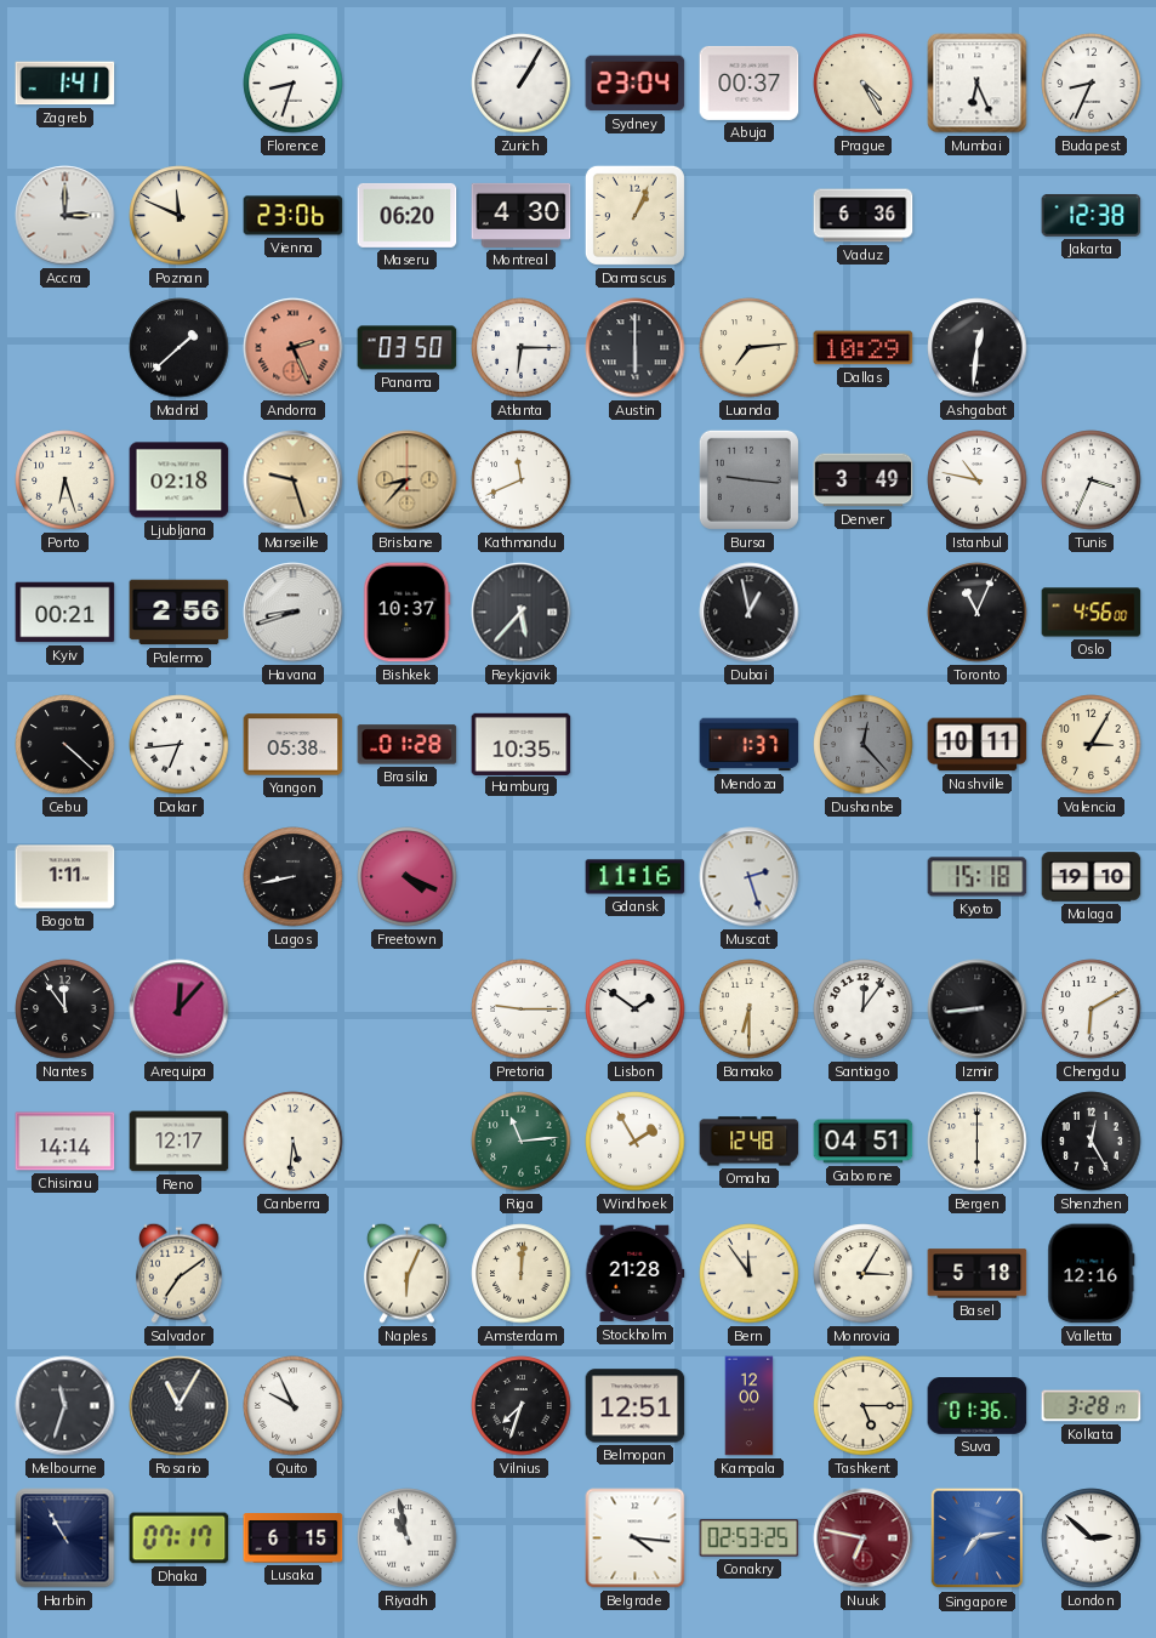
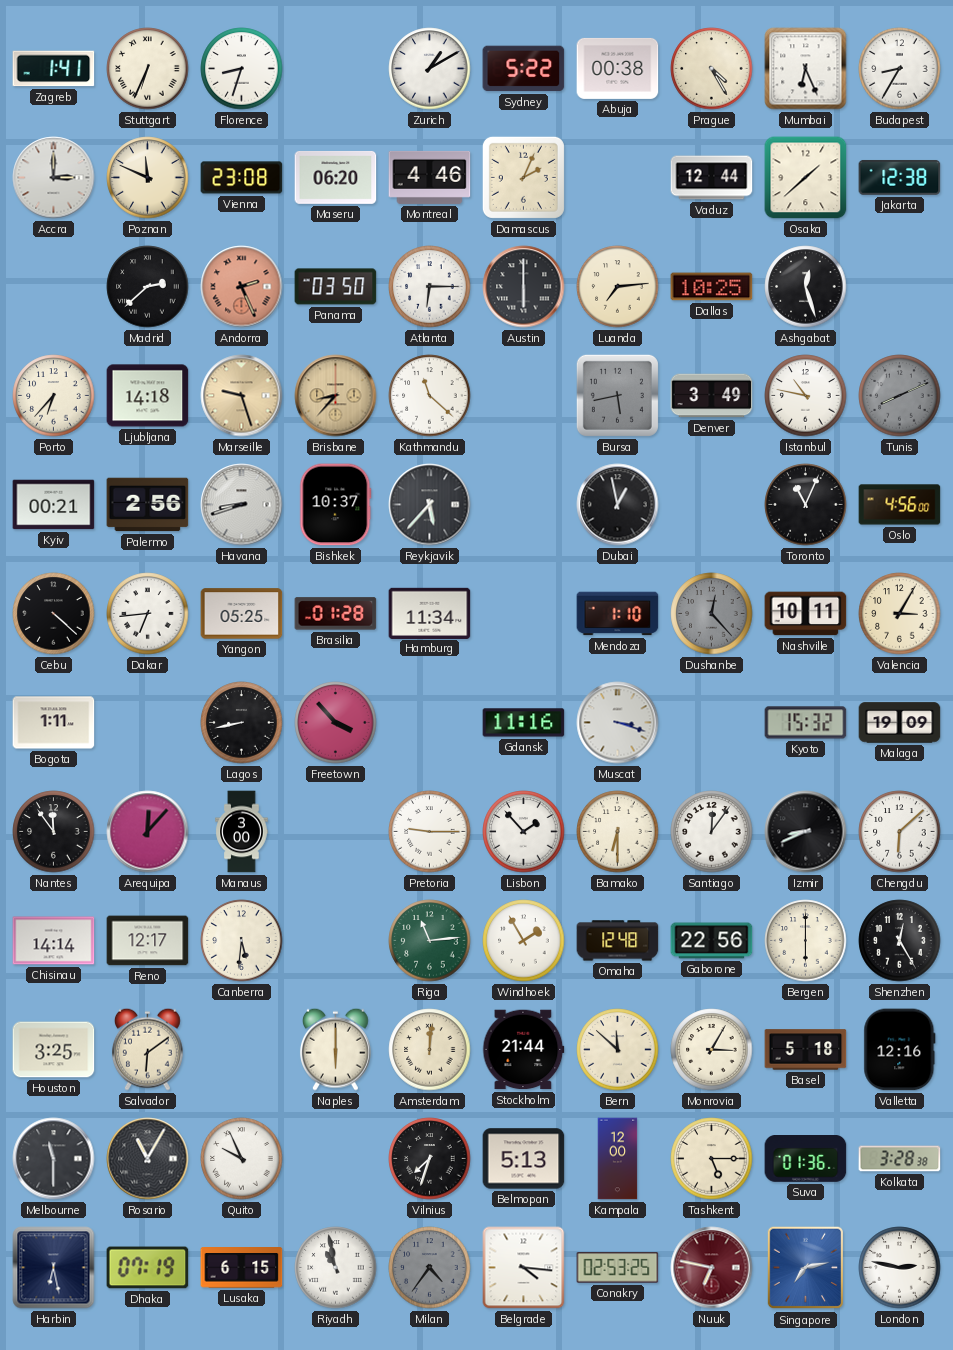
Stuttgart: none -> 6:34 (148, 69)
Zurich: 1:05 -> 1:10 (430, 69)
Sydney: 23:04 -> 5:22 (524, 69)
Abuja: 00:37 -> 00:38 (618, 68)
Budapest: 8:34 -> 8:35 (900, 69)
Vienna: 23:06 -> 23:08 (242, 178)
Montreal: 4:30 -> 4:46 (430, 177)
Damascus: 1:04 -> 2:04 (523, 177)
Vaduz: 6:36 -> 12:44 (712, 178)
Osaka: none -> 1:38 (806, 178)
Madrid: 1:38 -> 2:38 (148, 287)
Dallas: 10:29 -> 10:25 (712, 287)
Ashgabat: 12:31 -> 12:27 (806, 287)
Porto: 6:27 -> 6:37 (54, 396)
Ljubljana: 02:18 -> 14:18 (148, 396)
Kathmandu: 11:41 -> 11:22 (430, 396)
Bursa: 9:16 -> 5:43 (617, 395)
Tunis: 3:34 -> 8:11 (900, 396)
Tunis dial: white -> grey (900, 396)
Yangon: 05:38 -> 05:25 (242, 614)
Hamburg: 10:35 -> 11:34 (430, 613)
Mendoza: 1:37 -> 1:10 (618, 614)
Freetown: 4:19 -> 3:53 (336, 723)
Muscat: 2:27 -> 3:18 (618, 723)
Kyoto: 15:18 -> 15:32 (806, 723)
Malaga: 19:10 -> 19:09 (900, 723)
Manaus: none -> 3:00 (242, 832)
Lisbon: 1:51 -> 1:53 (524, 832)
Izmir: 8:44 -> 8:41 (806, 832)
Chengdu: 6:10 -> 6:08 (900, 832)
Gaborone: 04:51 -> 22:56 (712, 941)
Houston: none -> 3:25 (54, 1050)
Salvador: 7:09 -> 6:09 (147, 1049)
Naples: 6:04 -> 6:00 (335, 1049)
Stockholm: 21:28 -> 21:44 (523, 1050)
Bern: 11:54 -> 11:52 (618, 1050)
Melbourne: 11:33 -> 11:30 (54, 1159)
Belmopan: 12:51 -> 5:13 (524, 1159)
Kolkata: 3:28:17 -> 3:28:38 (900, 1159)
Harbin: 10:55 -> 6:28 (54, 1268)
Dhaka: 07:17 -> 07:19 (148, 1268)
Milan: none -> 4:36 (430, 1268)
London: 2:52 -> 2:47 (900, 1268)
